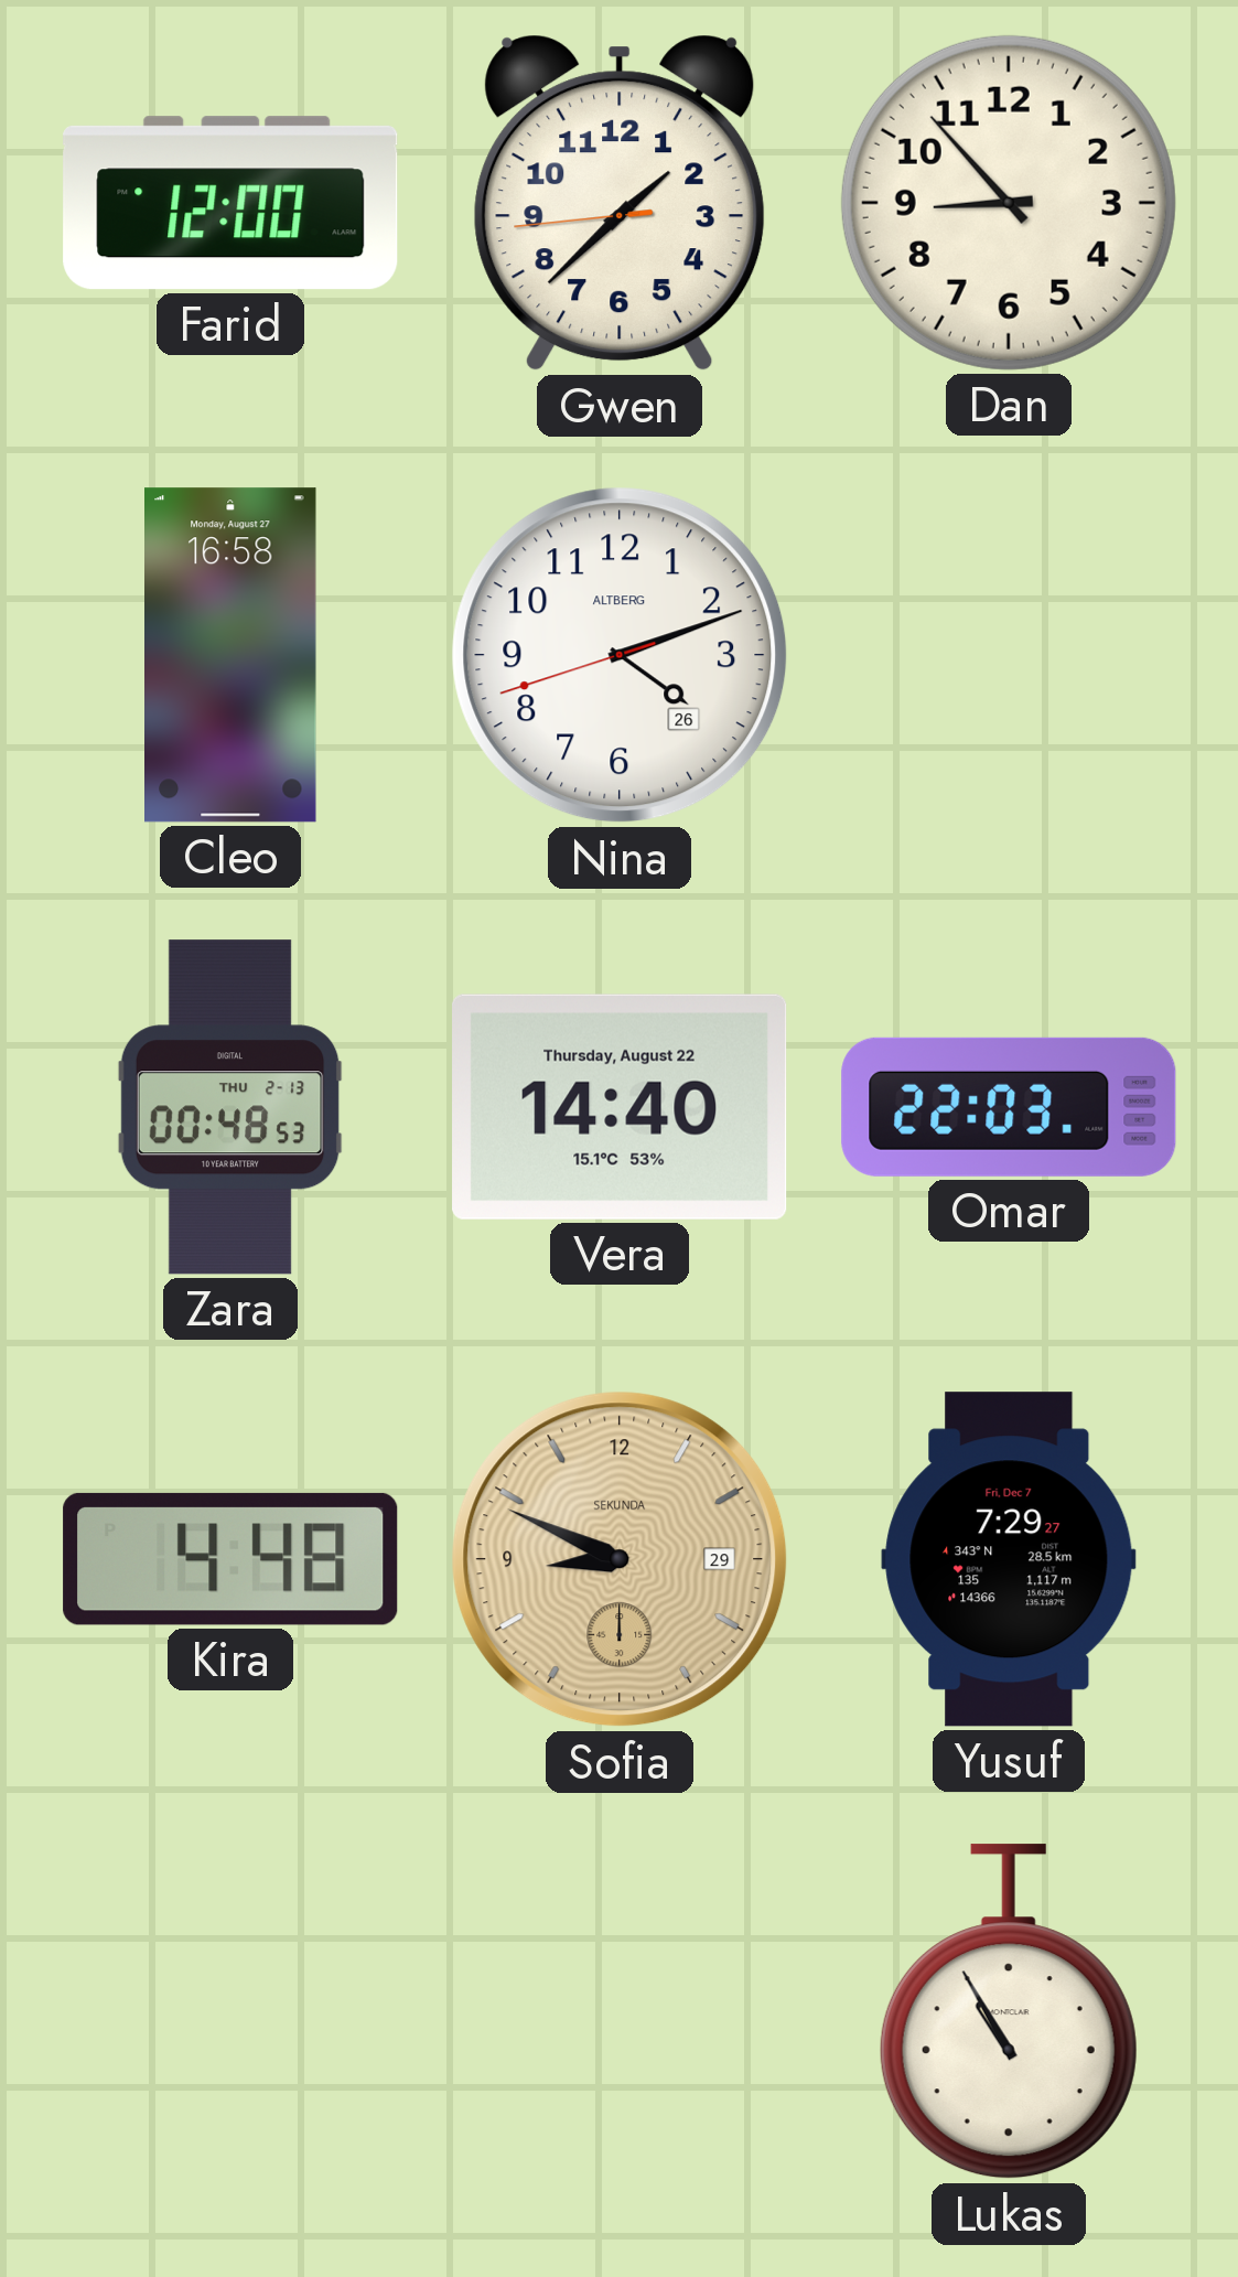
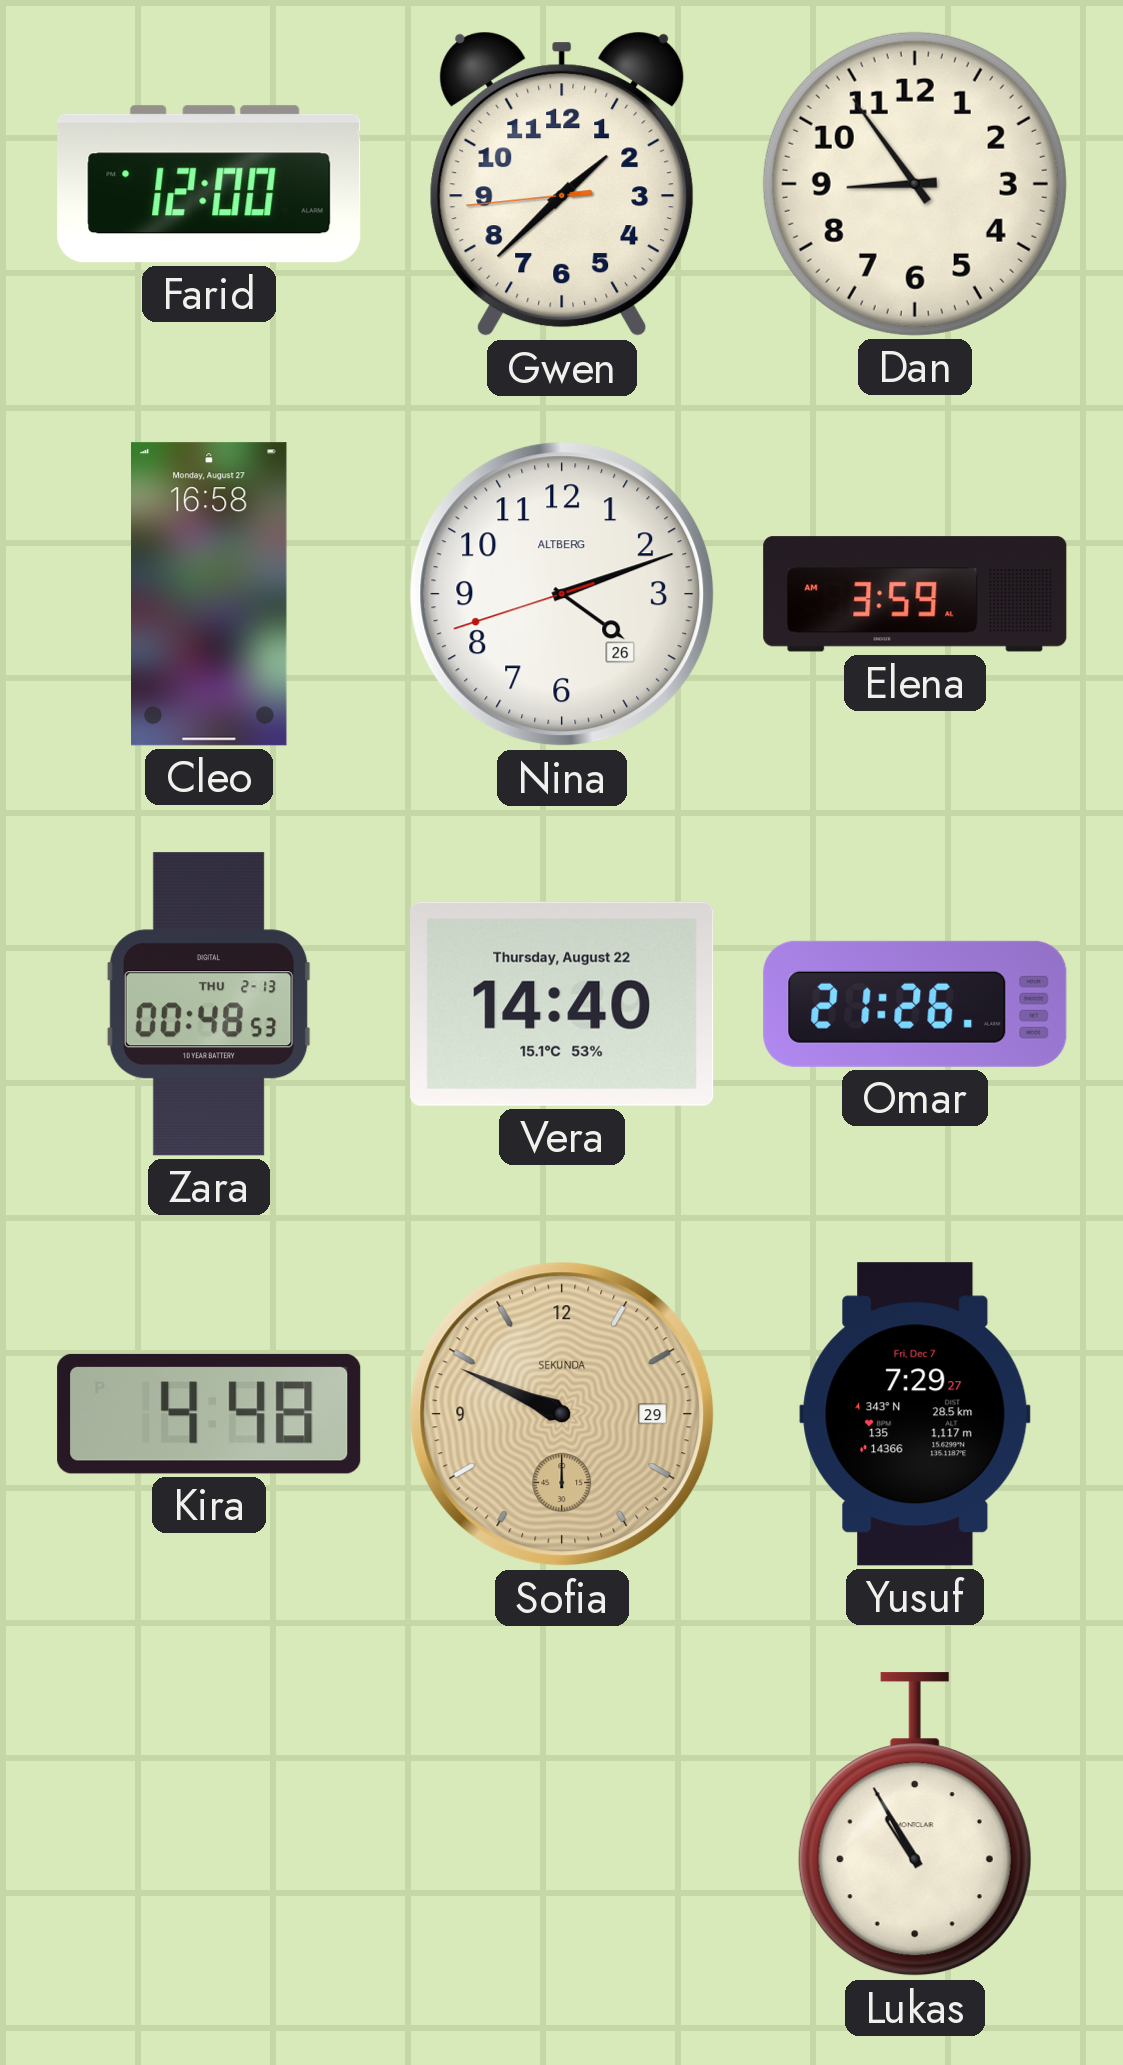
Dan: 8:53 -> 8:54 (915, 184)
Elena: none -> 3:59 (915, 594)
Omar: 22:03 -> 21:26 (915, 1004)
Sofia: 8:49 -> 9:49 (562, 1414)
